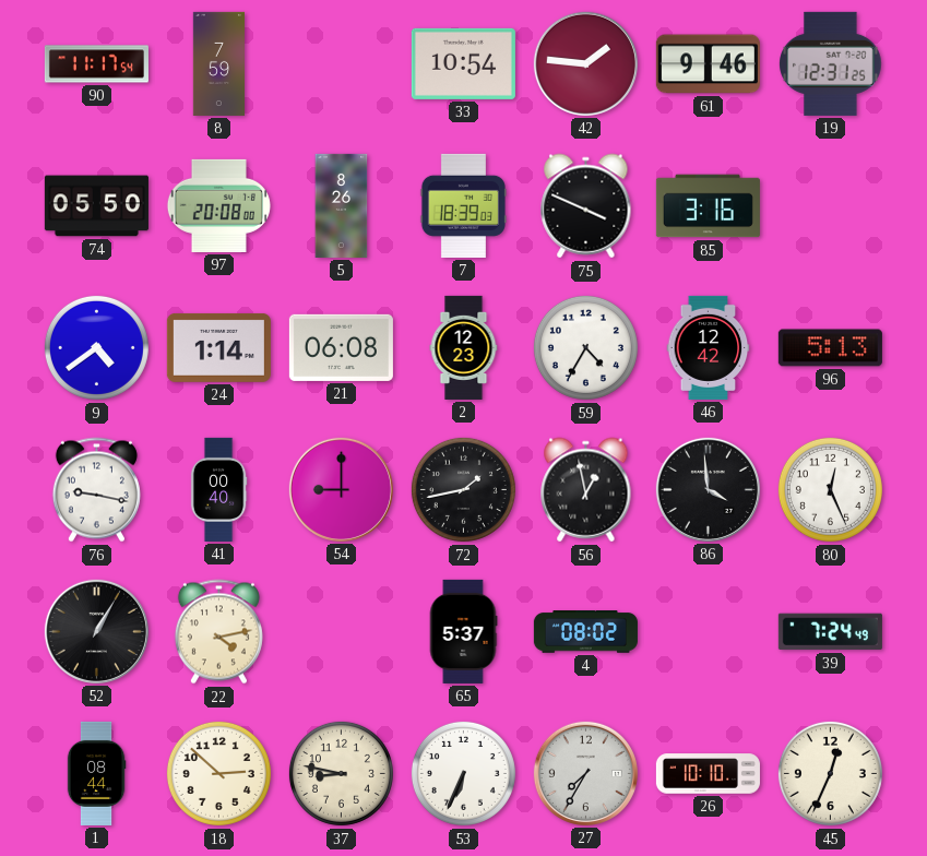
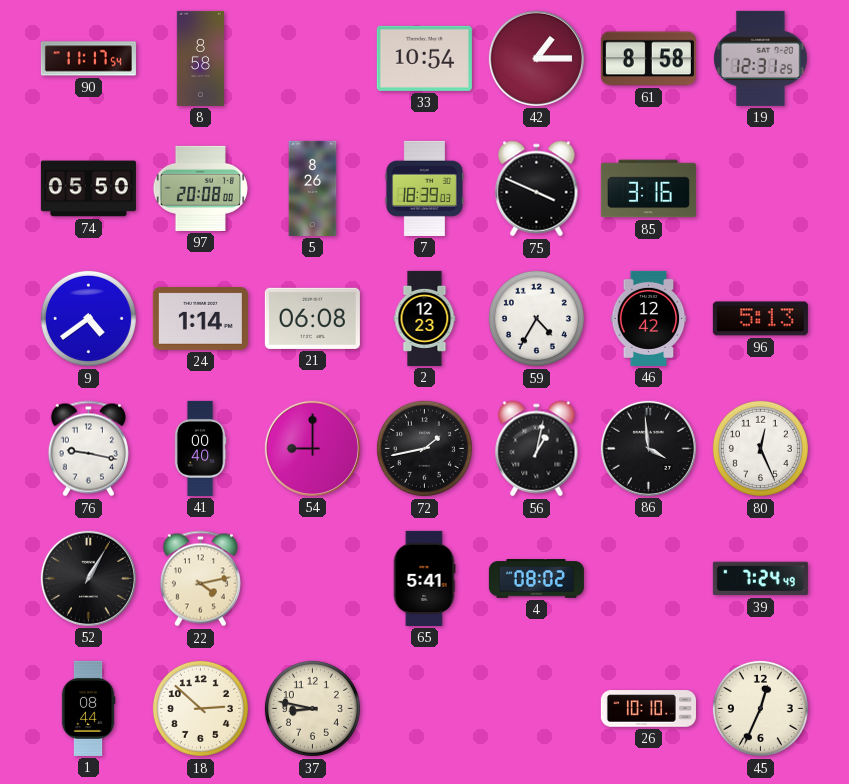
8: 7:59 -> 8:58 (200, 58)
42: 1:46 -> 1:15 (536, 58)
61: 9:46 -> 8:58 (648, 59)
56: 12:58 -> 1:02 (537, 449)
65: 5:37 -> 5:41 (424, 578)
53: 6:34 -> none (463, 773)
27: 7:35 -> none (585, 773)
